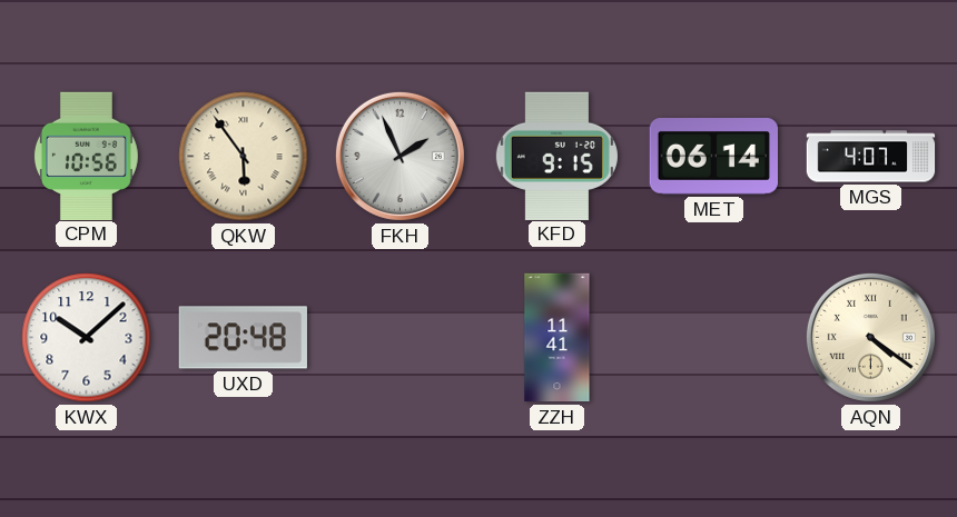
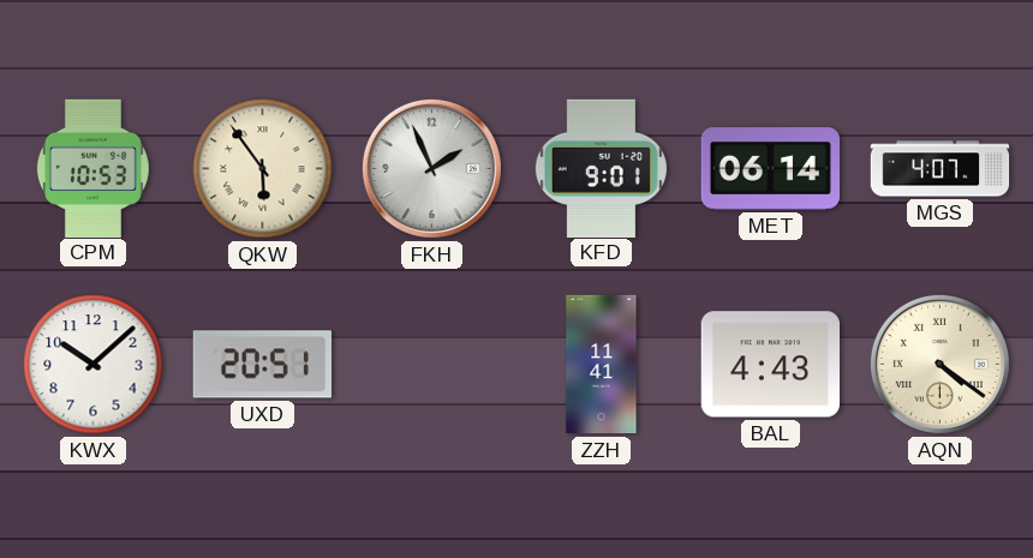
CPM: 10:56 -> 10:53 (92, 168)
KFD: 9:15 -> 9:01 (601, 168)
UXD: 20:48 -> 20:51 (262, 365)
BAL: none -> 4:43 (770, 365)
